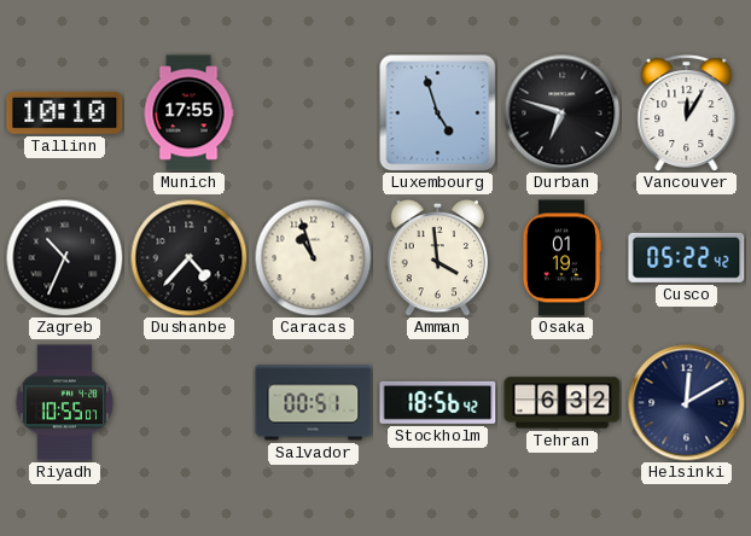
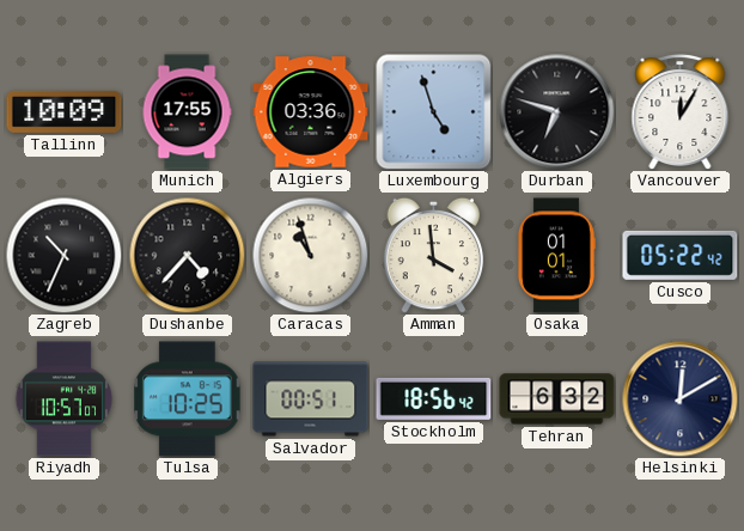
Tallinn: 10:10 -> 10:09 (65, 111)
Algiers: none -> 03:36 (311, 112)
Osaka: 01:19 -> 01:01 (556, 256)
Riyadh: 10:55 -> 10:57 (65, 399)
Tulsa: none -> 10:25 (188, 399)
